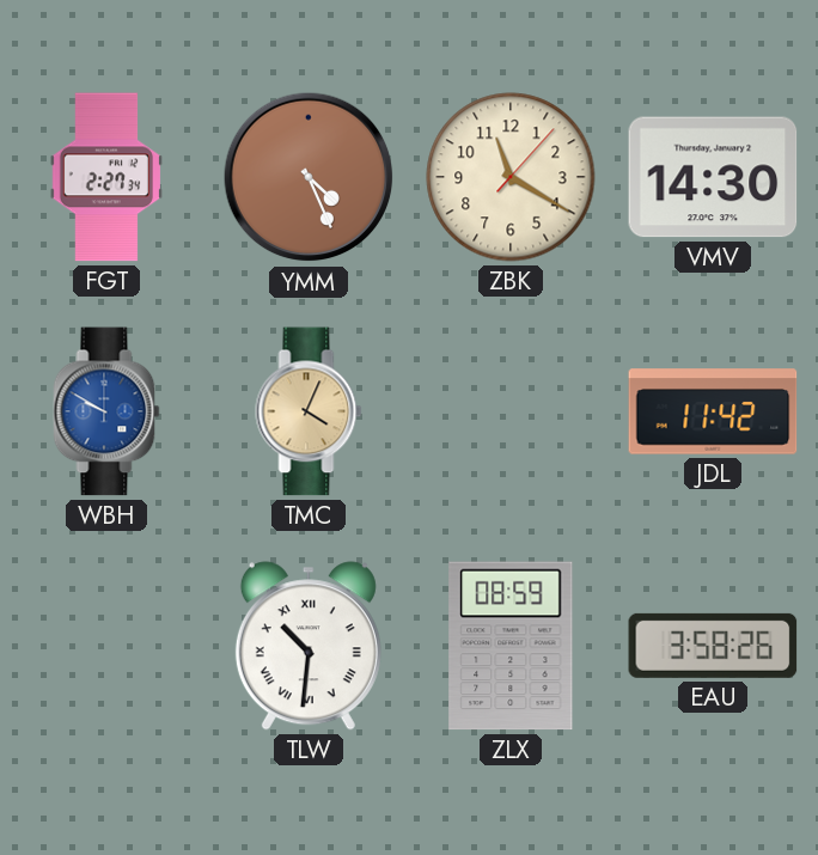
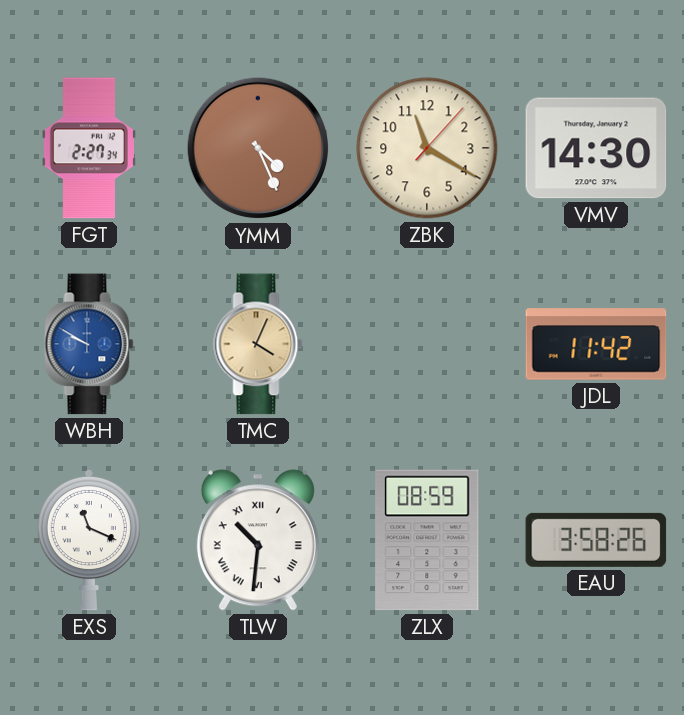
EXS: none -> 11:19 (89, 540)
